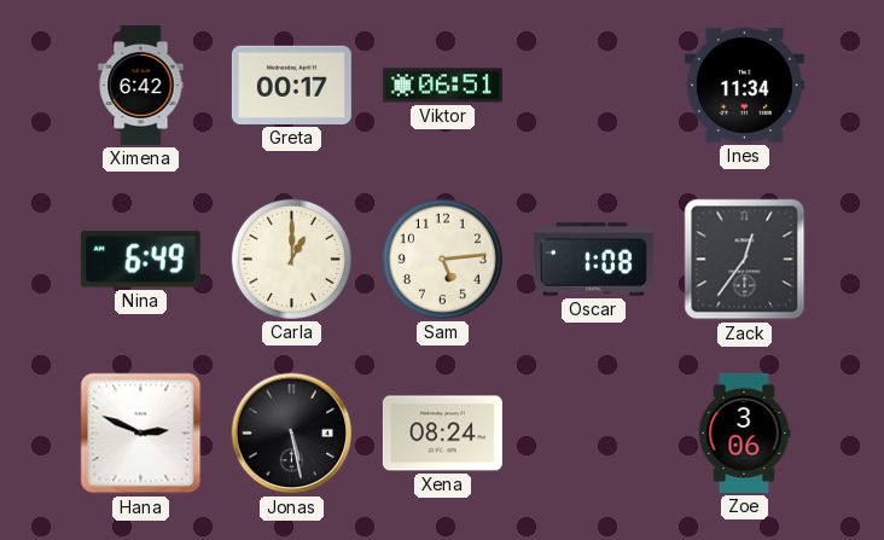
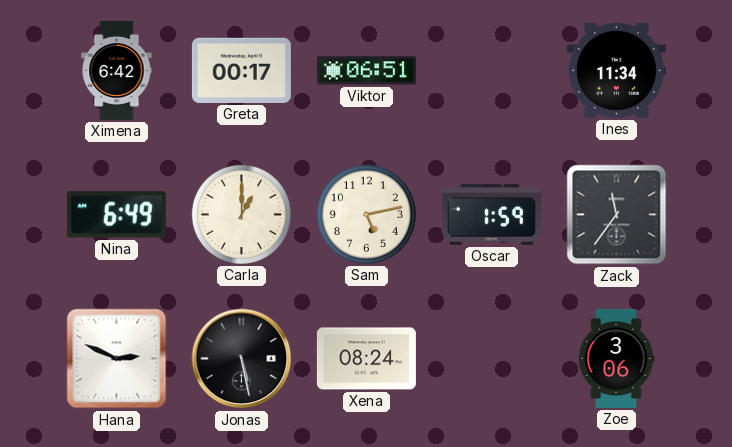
Sam: 5:14 -> 5:13 (366, 214)
Oscar: 1:08 -> 1:59 (491, 215)
Zack: 12:36 -> 11:36 (617, 215)
